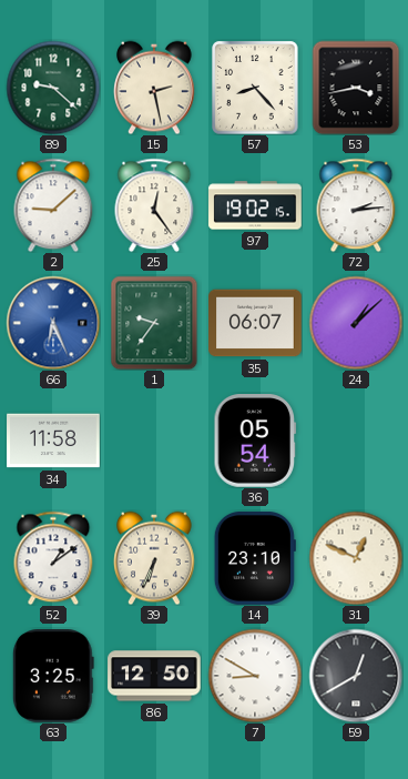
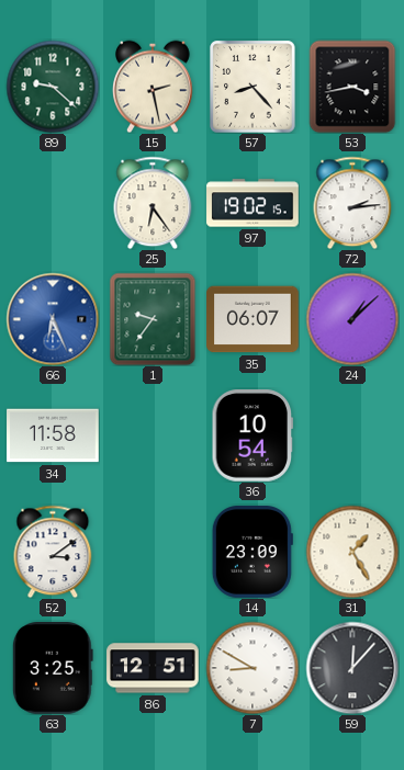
2: 9:08 -> none (53, 205)
25: 12:24 -> 6:24 (153, 203)
36: 05:54 -> 10:54 (252, 437)
52: 1:09 -> 3:09 (53, 552)
39: 6:34 -> none (155, 558)
14: 23:10 -> 23:09 (252, 553)
31: 12:49 -> 1:25 (352, 552)
86: 12:50 -> 12:51 (153, 668)
59: 12:40 -> 12:07 (352, 668)
